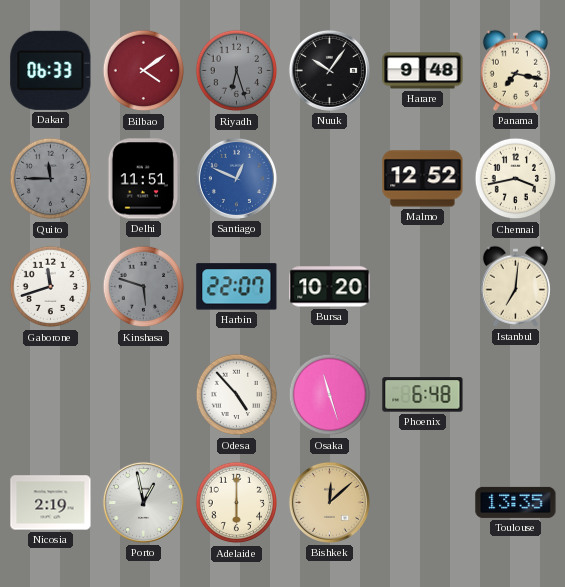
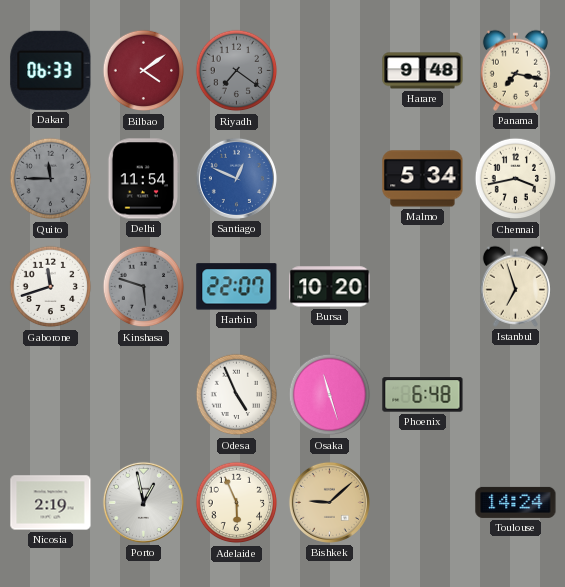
Riyadh: 6:27 -> 7:21 (237, 71)
Nuuk: 10:06 -> none (329, 70)
Delhi: 11:51 -> 11:54 (143, 179)
Malmo: 12:52 -> 5:34 (423, 179)
Istanbul: 7:01 -> 6:57 (515, 286)
Odesa: 4:53 -> 4:56 (237, 395)
Adelaide: 6:00 -> 5:56 (237, 503)
Bishkek: 12:08 -> 9:08 (329, 502)
Toulouse: 13:35 -> 14:24 (516, 502)
